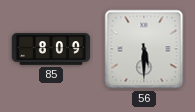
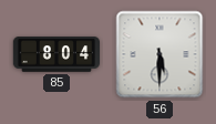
85: 8:09 -> 8:04 (55, 54)
